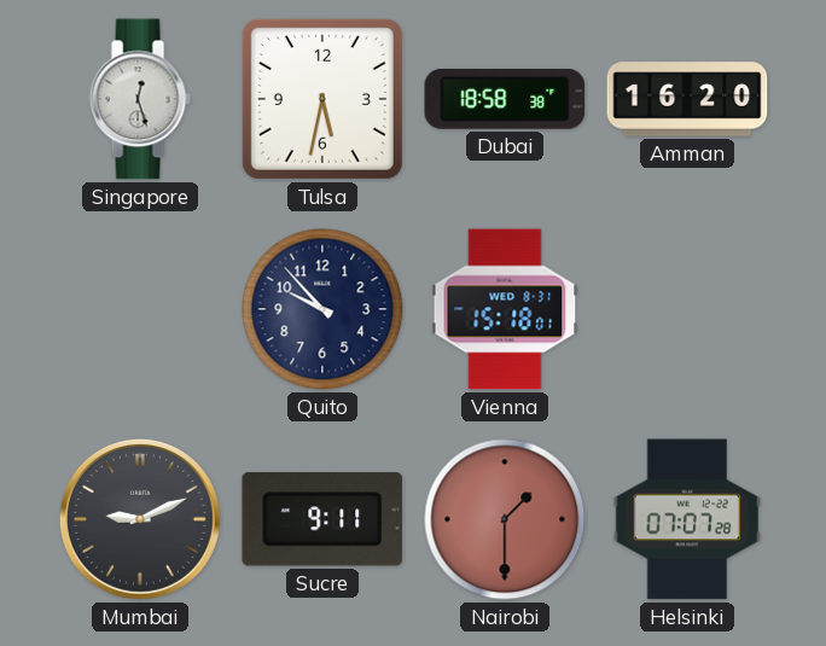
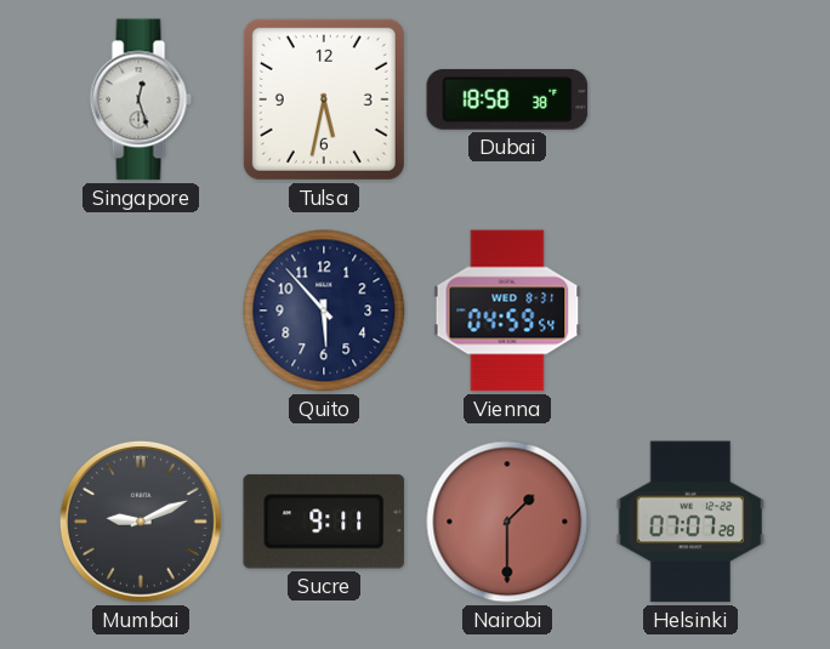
Amman: 16:20 -> none (687, 99)
Quito: 9:53 -> 5:53 (324, 311)
Vienna: 15:18 -> 04:59 (507, 311)
